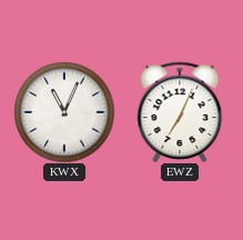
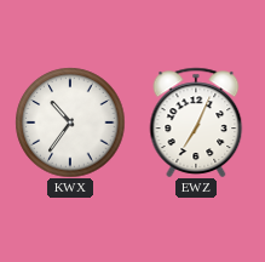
KWX: 11:04 -> 10:36 (70, 123)
